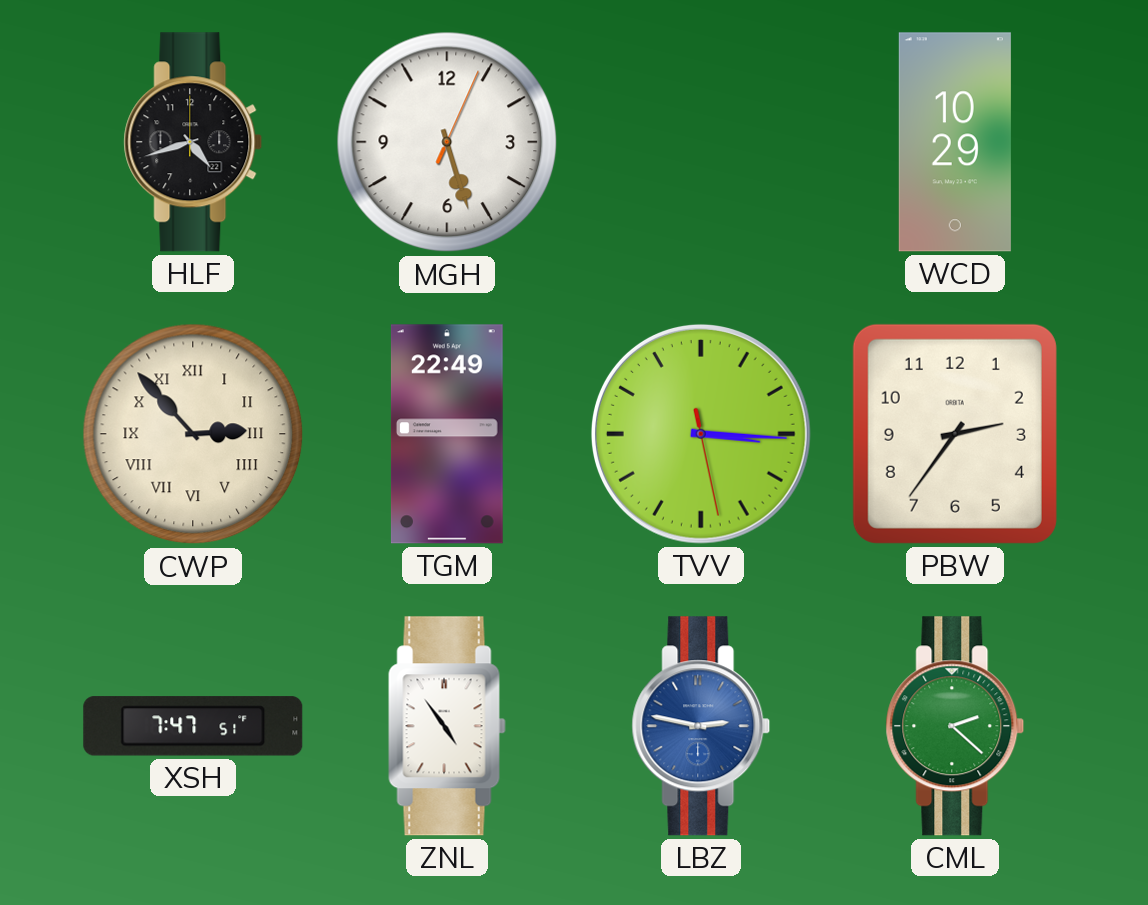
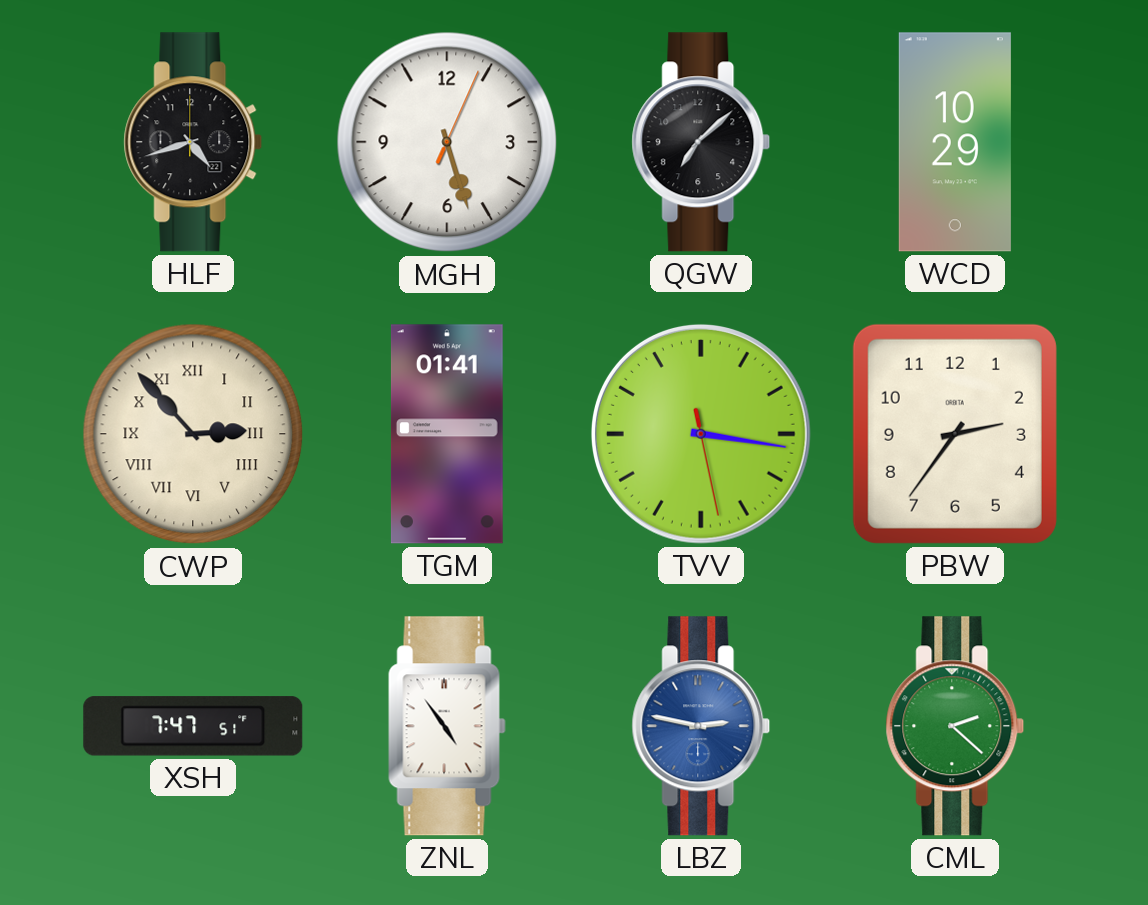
QGW: none -> 7:08 (701, 142)
TGM: 22:49 -> 01:41 (447, 434)
TVV: 3:15 -> 3:16 (701, 434)
